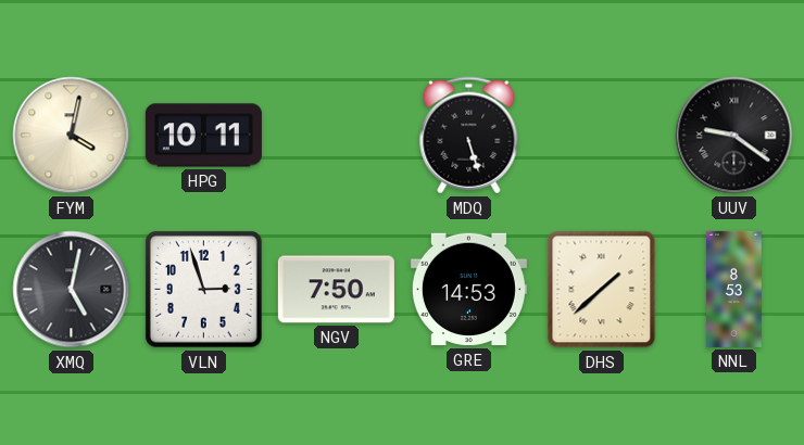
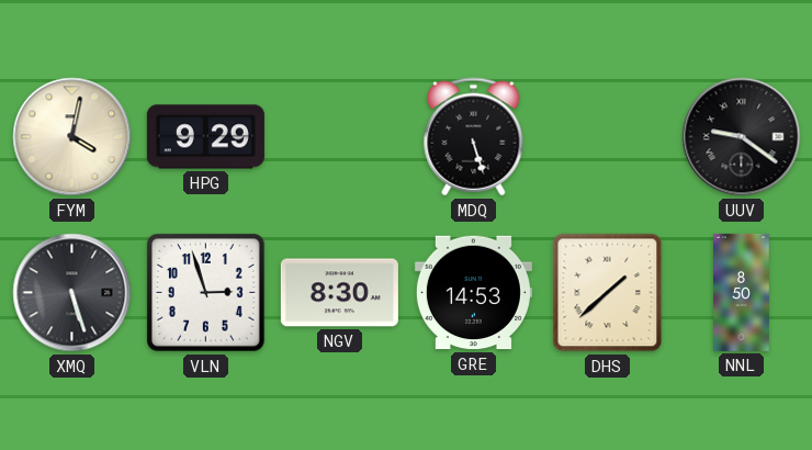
HPG: 10:11 -> 9:29 (205, 137)
XMQ: 5:02 -> 5:27 (72, 293)
NGV: 7:50 -> 8:30 (339, 293)
NNL: 8:53 -> 8:50 (742, 292)
